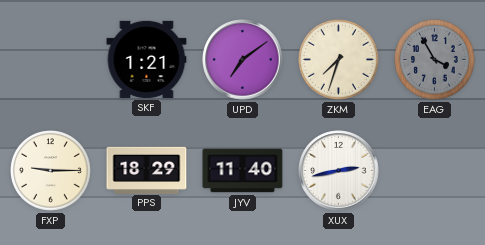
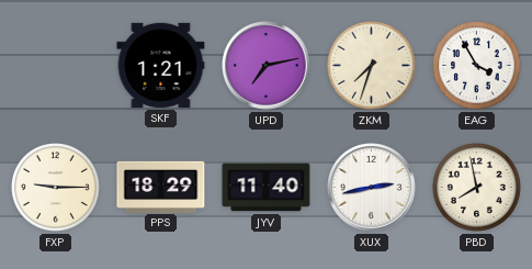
UPD: 7:09 -> 7:13 (267, 66)
EAG dial: grey -> white (477, 66)
PBD: none -> 7:58 (477, 188)
